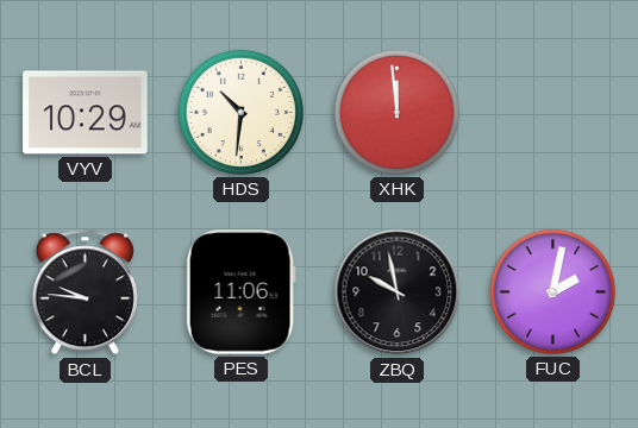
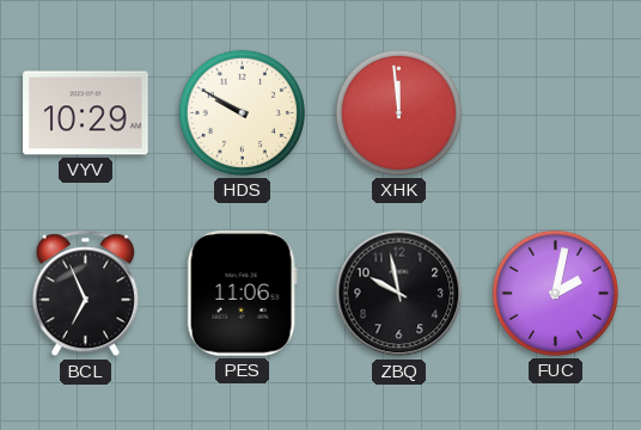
HDS: 10:31 -> 9:50 (242, 112)
BCL: 9:46 -> 6:56 (85, 294)
